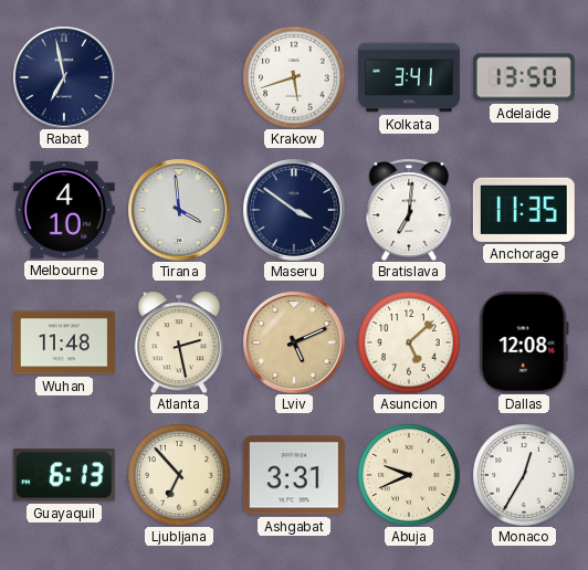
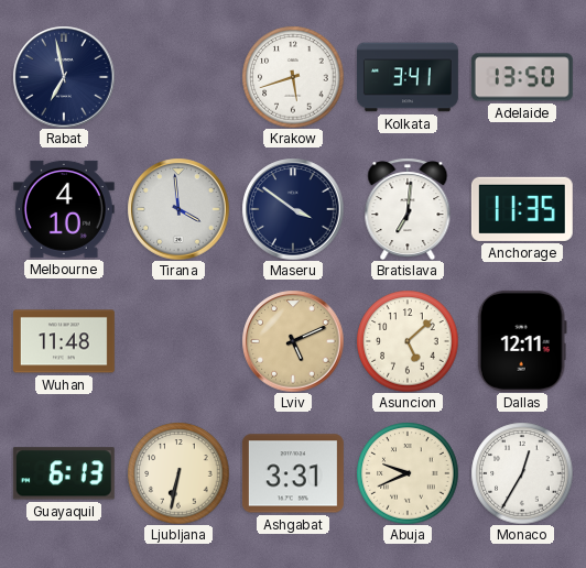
Atlanta: 2:28 -> none (178, 342)
Dallas: 12:08 -> 12:11 (522, 341)
Ljubljana: 6:53 -> 6:32 (178, 473)
